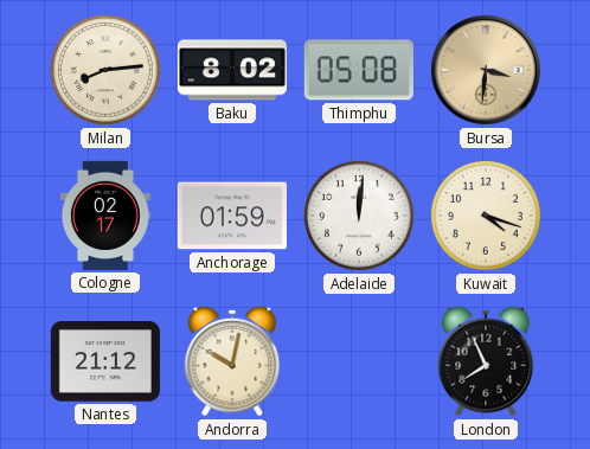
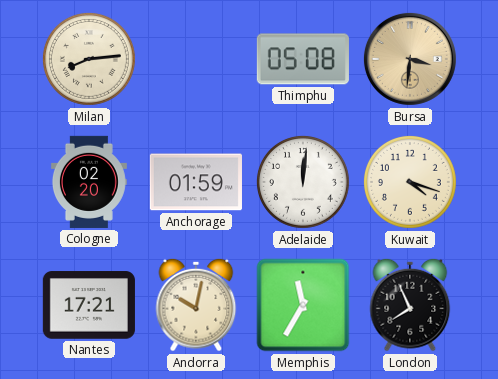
Baku: 8:02 -> none (232, 70)
Cologne: 02:17 -> 02:20 (89, 182)
Nantes: 21:12 -> 17:21 (89, 305)
Memphis: none -> 11:35 (303, 305)
